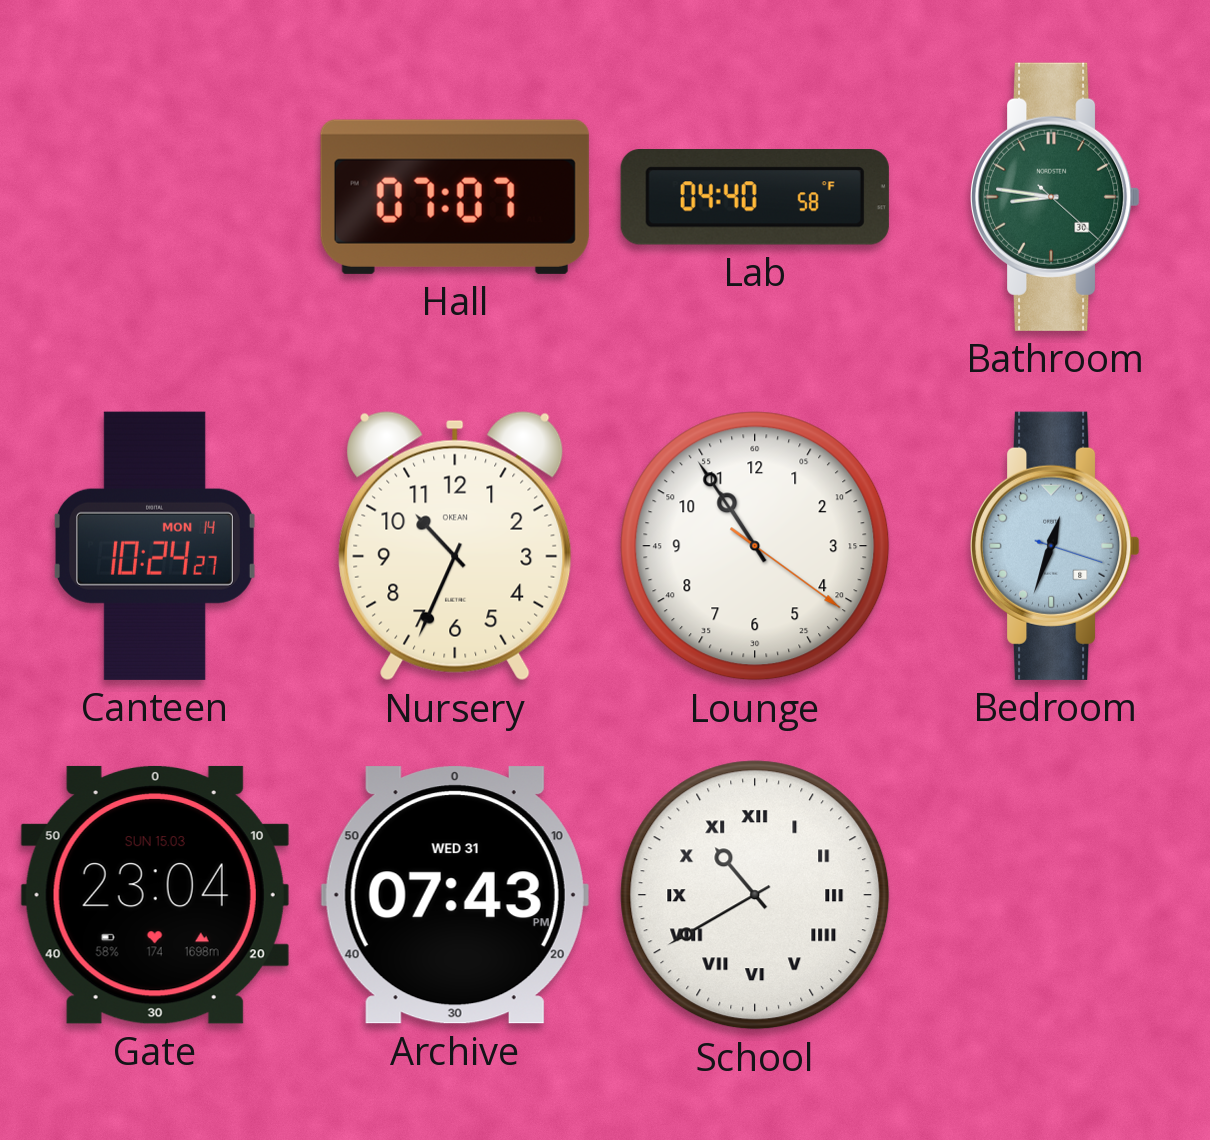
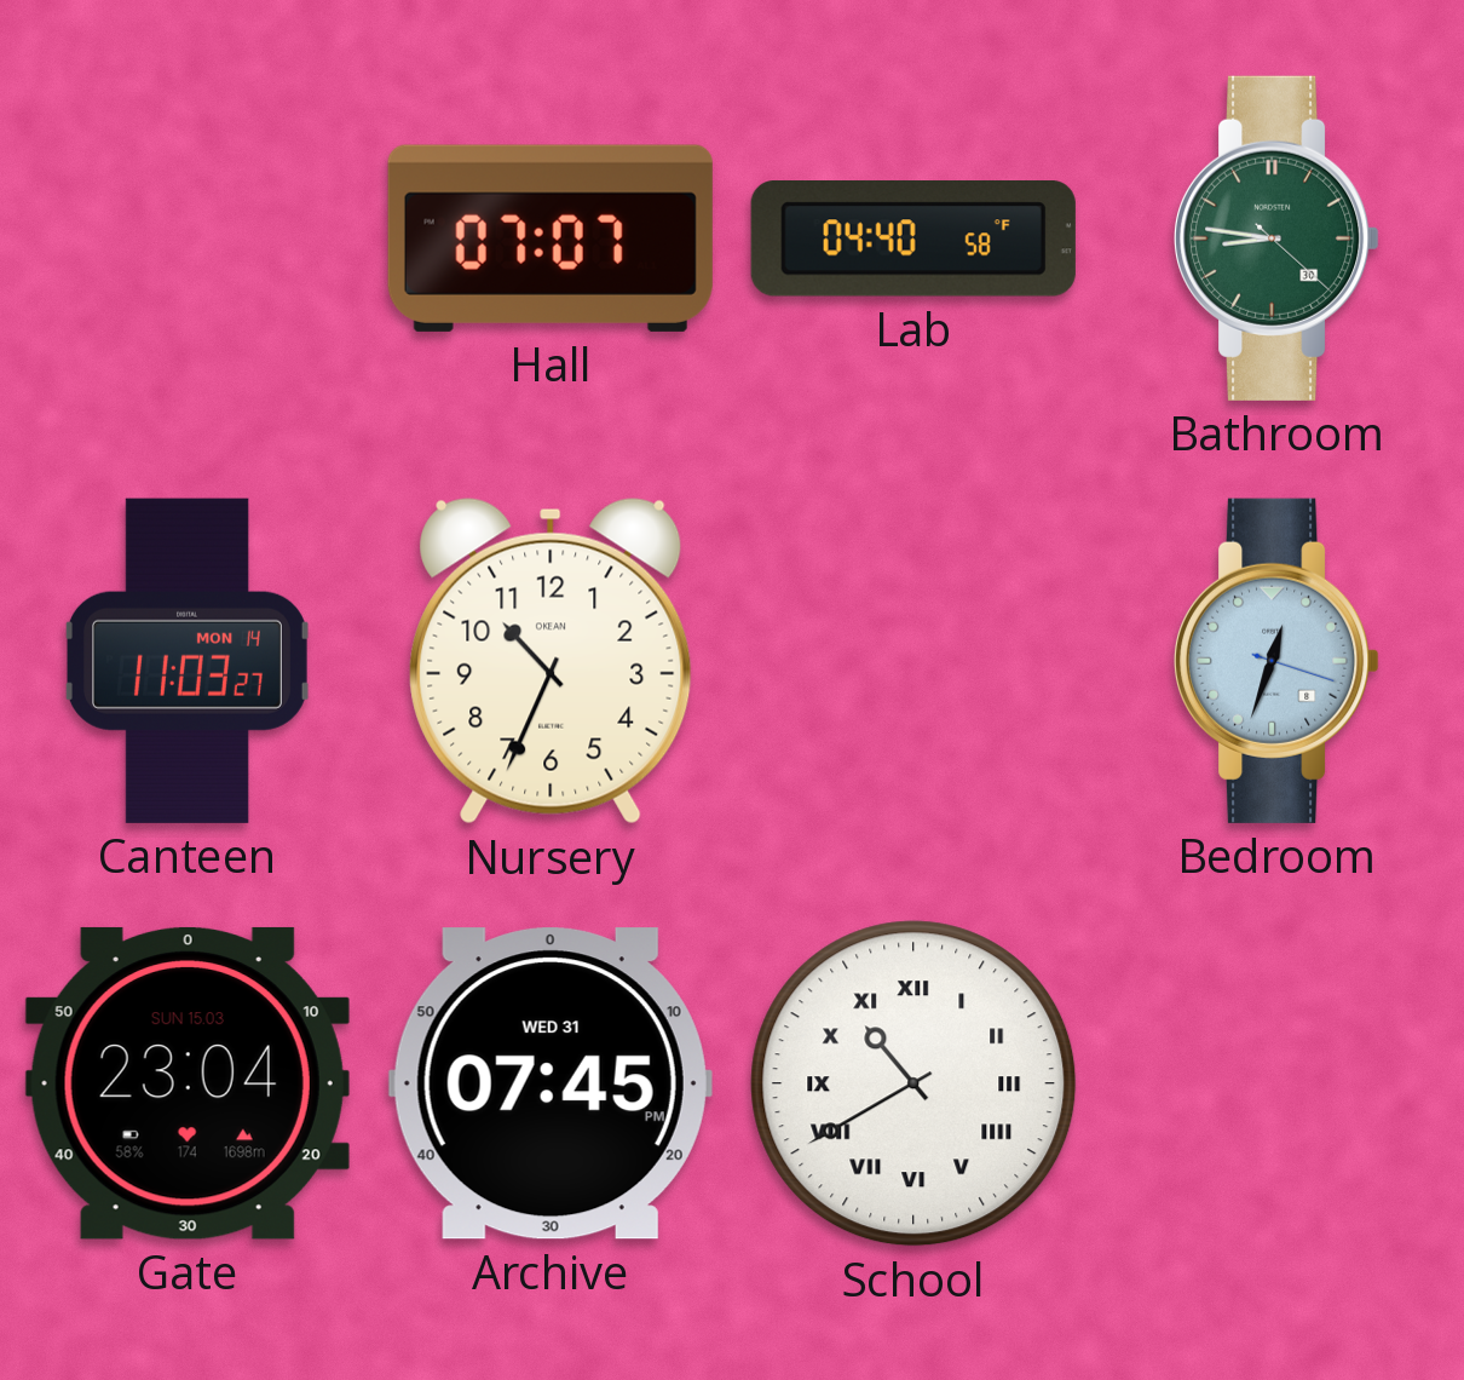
Canteen: 10:24 -> 11:03 (189, 661)
Lounge: 10:54 -> none (755, 546)
Archive: 07:43 -> 07:45 (551, 1083)
